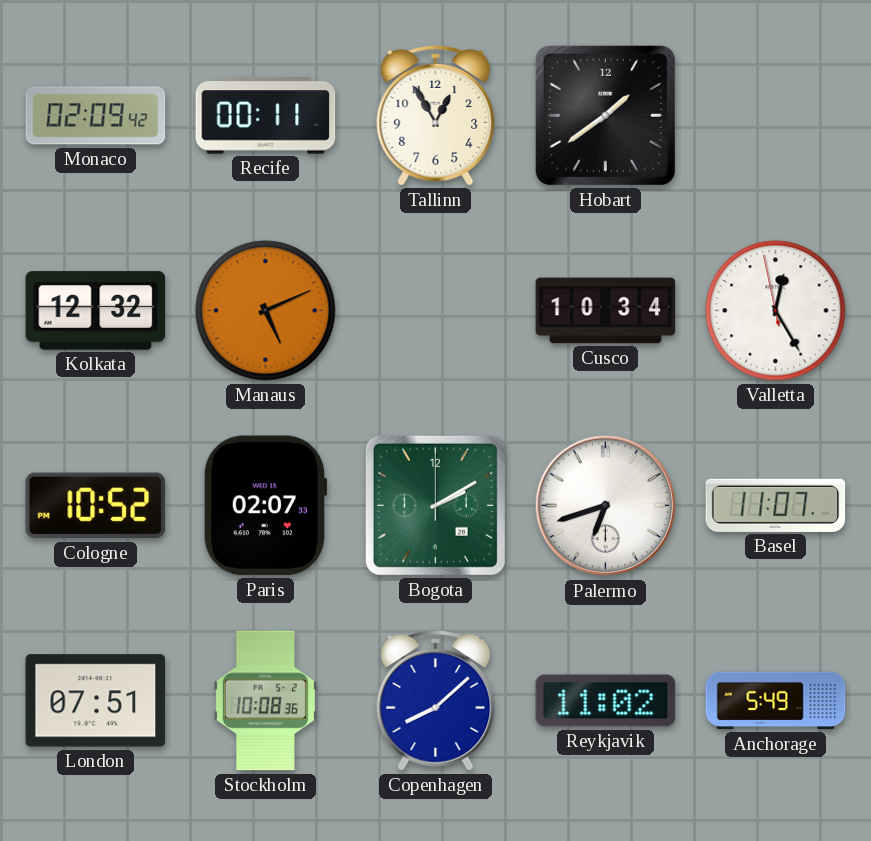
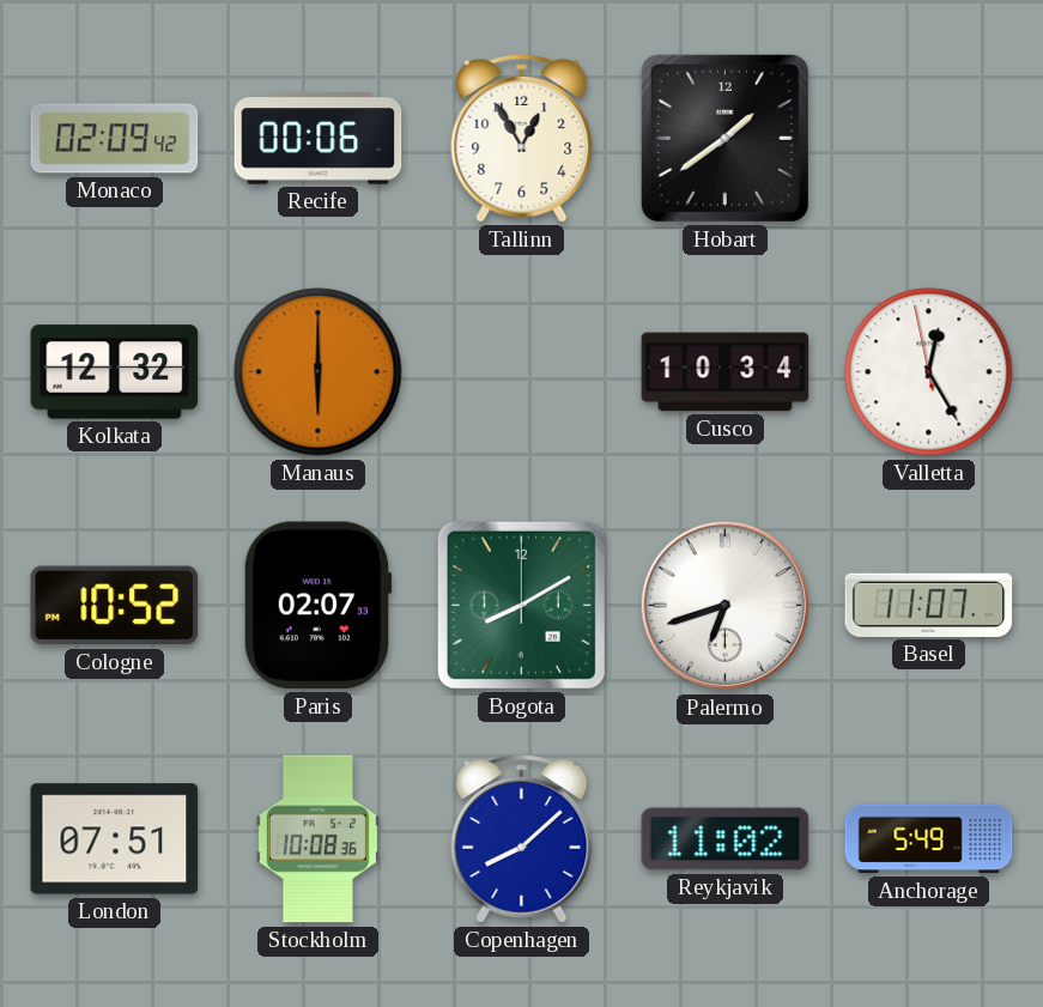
Recife: 00:11 -> 00:06 (319, 139)
Manaus: 5:11 -> 6:00 (319, 372)
Bogota: 2:10 -> 8:10 (521, 605)
